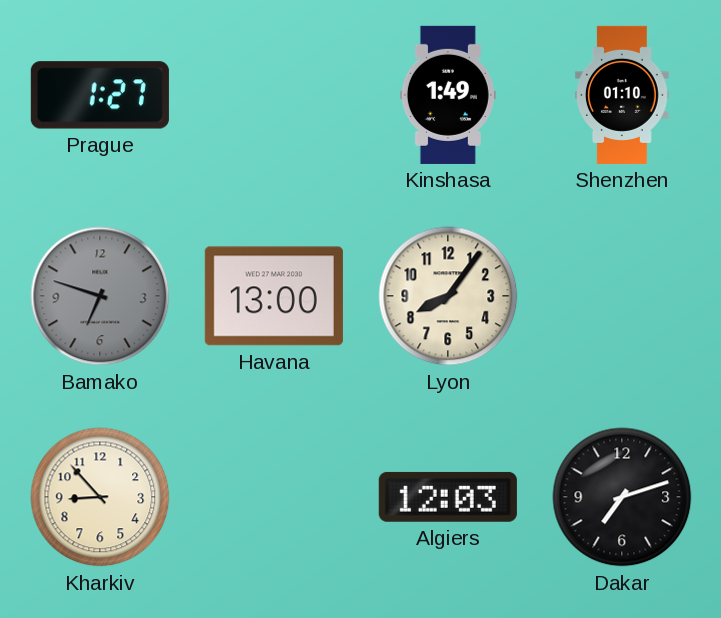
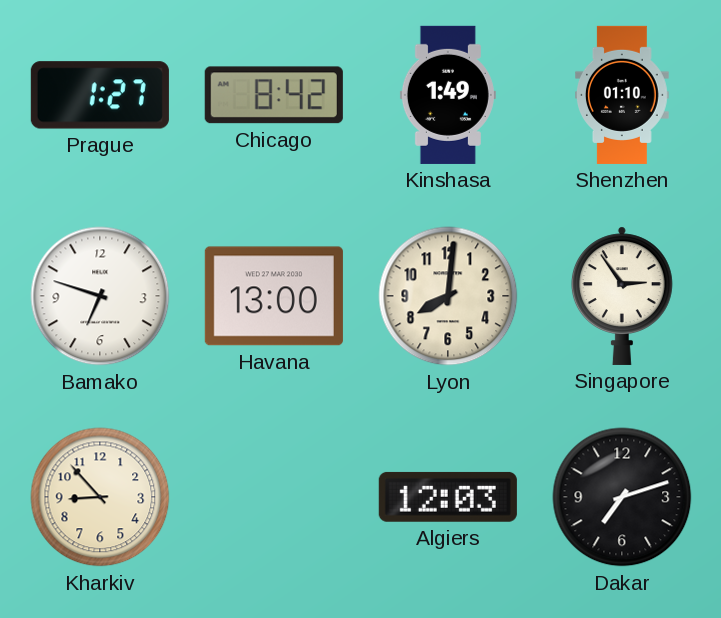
Chicago: none -> 8:42 (274, 95)
Bamako dial: grey -> white (100, 296)
Lyon: 8:06 -> 8:01 (448, 296)
Singapore: none -> 2:54 (622, 296)
